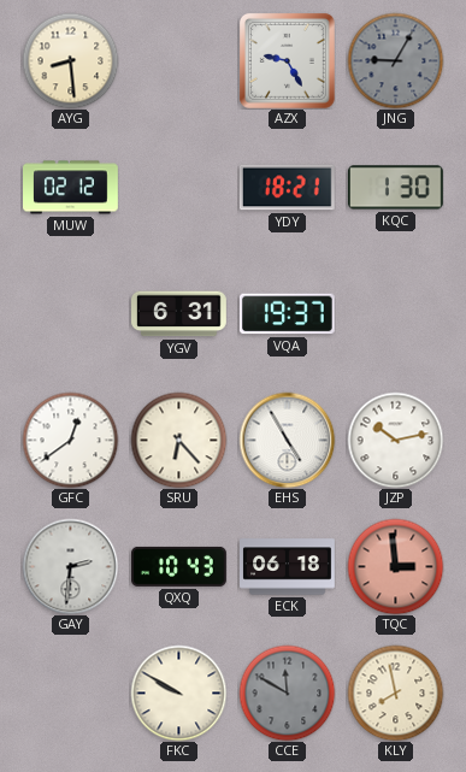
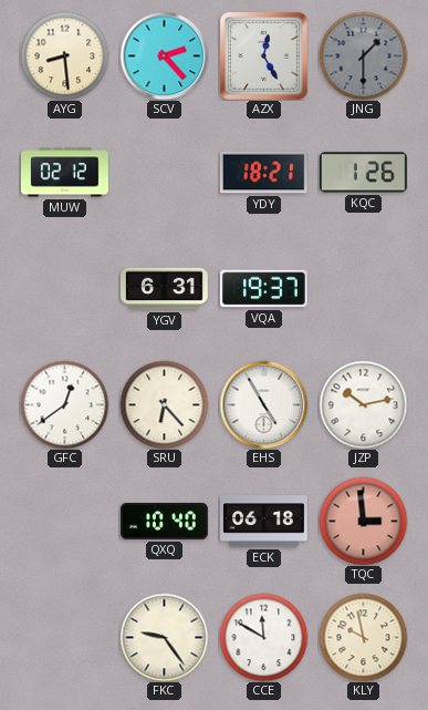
SCV: none -> 2:23 (164, 55)
AZX: 9:25 -> 12:25 (263, 55)
JNG: 9:05 -> 1:30 (363, 55)
KQC: 1:30 -> 1:26 (363, 173)
GAY: 2:31 -> none (70, 566)
QXQ: 10:43 -> 10:40 (165, 521)
FKC: 9:50 -> 9:24 (164, 637)
CCE dial: grey -> white (263, 637)
KLY: 7:58 -> 9:58 (363, 637)
